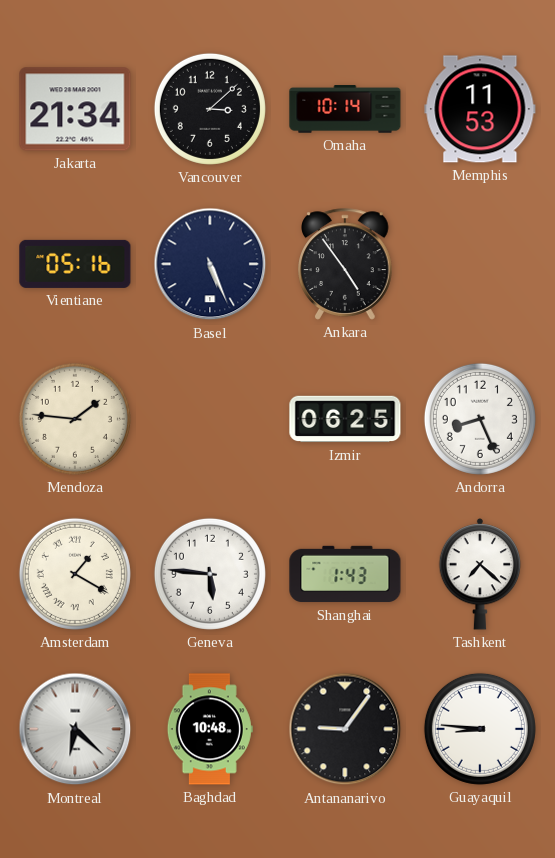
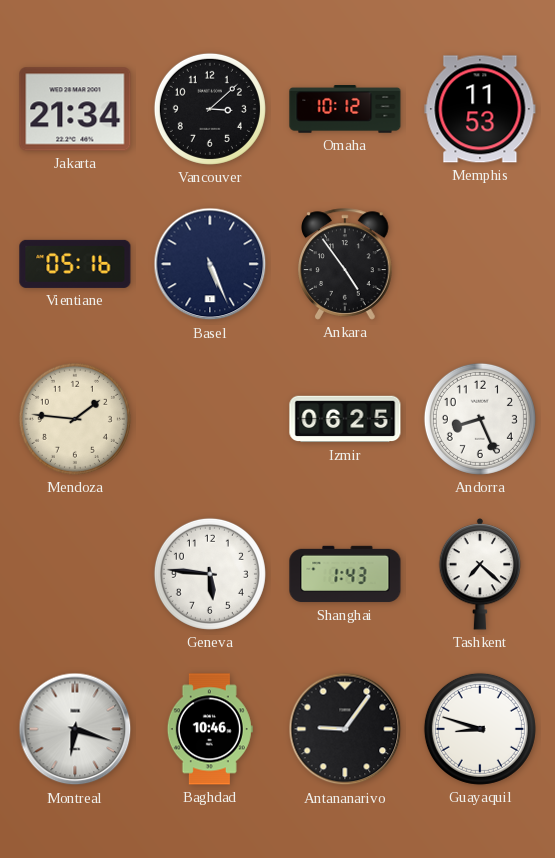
Omaha: 10:14 -> 10:12 (345, 109)
Amsterdam: 1:20 -> none (75, 574)
Montreal: 6:22 -> 6:18 (75, 729)
Baghdad: 10:48 -> 10:46 (210, 729)
Guayaquil: 8:46 -> 8:48 (480, 729)
